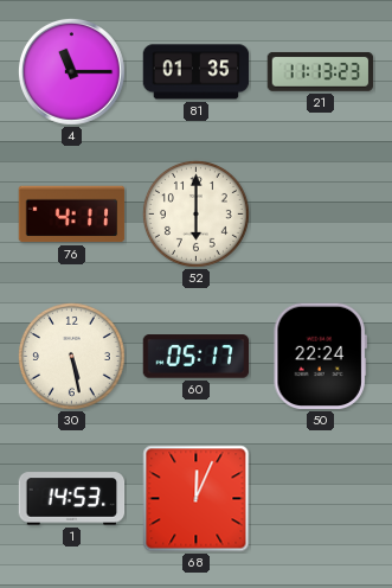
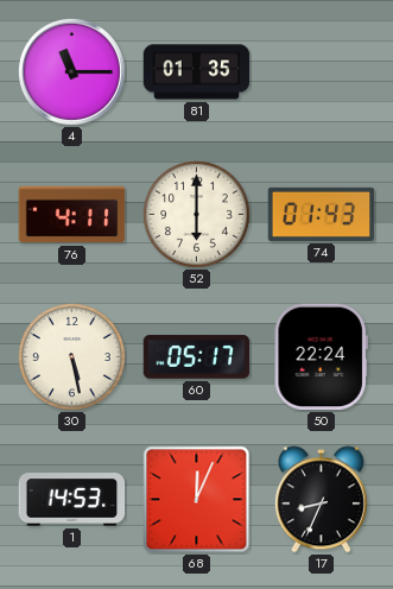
21: 11:13 -> none (321, 72)
74: none -> 01:43 (322, 214)
17: none -> 8:34 (321, 500)
